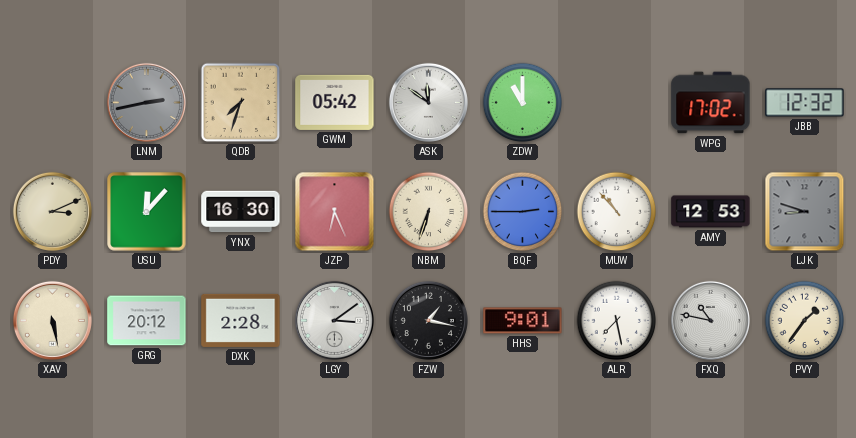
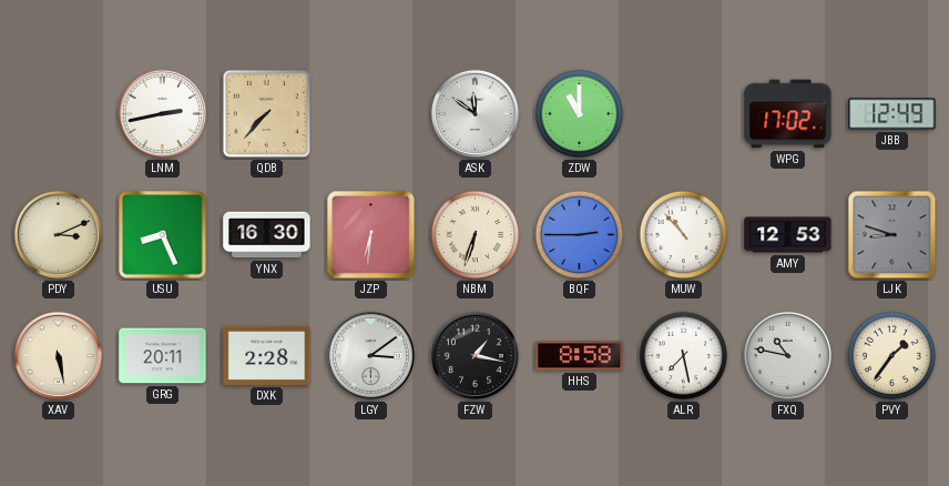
LNM dial: grey -> white (162, 113)
QDB: 7:33 -> 7:37 (267, 114)
GWM: 05:42 -> none (335, 102)
JBB: 12:32 -> 12:49 (892, 114)
USU: 12:07 -> 8:26 (163, 235)
JZP: 6:26 -> 6:31 (371, 235)
GRG: 20:12 -> 20:11 (163, 356)
HHS: 9:01 -> 8:58 (580, 356)
